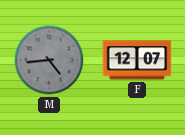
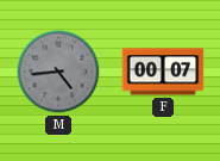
F: 12:07 -> 00:07 (163, 72)
